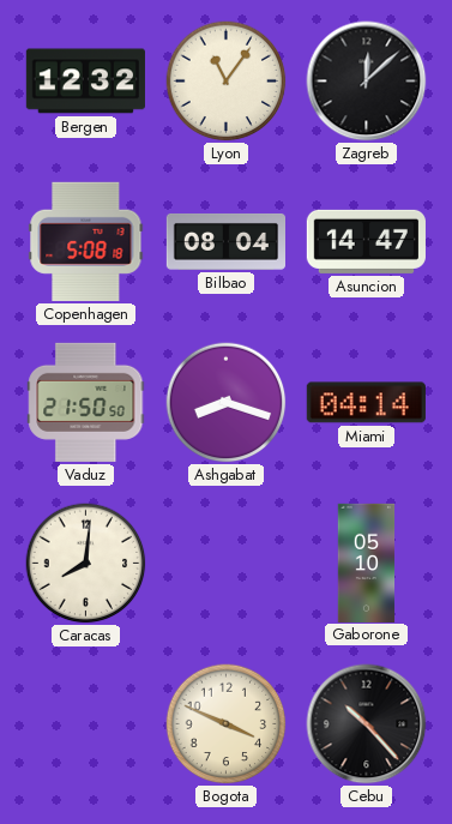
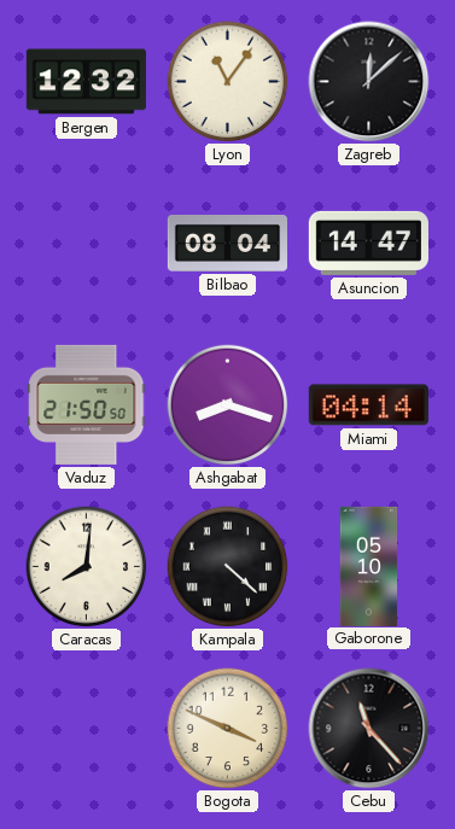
Copenhagen: 5:08 -> none (86, 241)
Kampala: none -> 4:22 (228, 567)
Cebu: 10:23 -> 11:23 (369, 729)
